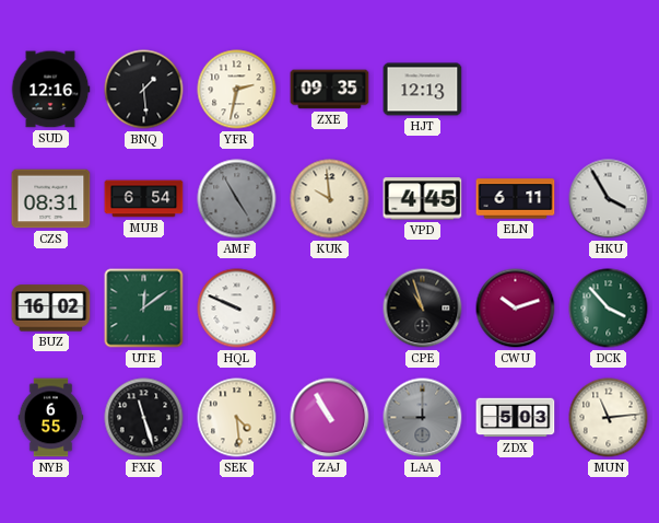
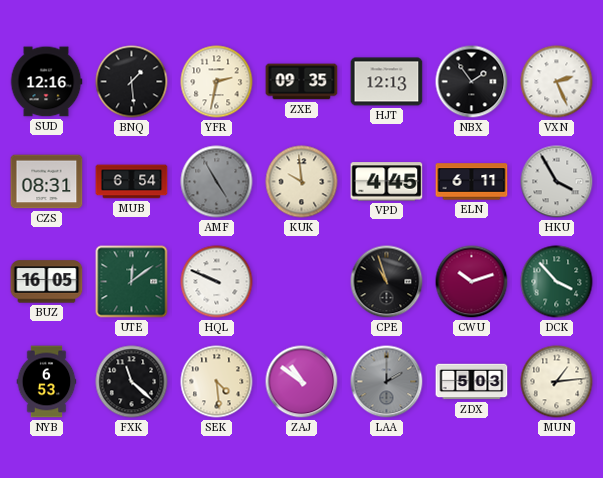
NBX: none -> 1:54 (472, 82)
VXN: none -> 2:26 (557, 82)
BUZ: 16:02 -> 16:05 (47, 282)
NYB: 6:55 -> 6:53 (47, 382)
FXK: 11:27 -> 11:22 (132, 382)
ZAJ: 10:55 -> 10:51 (302, 382)
LAA: 9:00 -> 2:00 (387, 382)
MUN: 11:14 -> 1:14 (557, 382)
